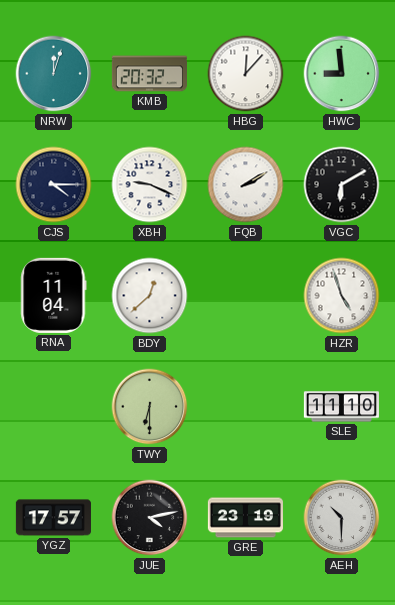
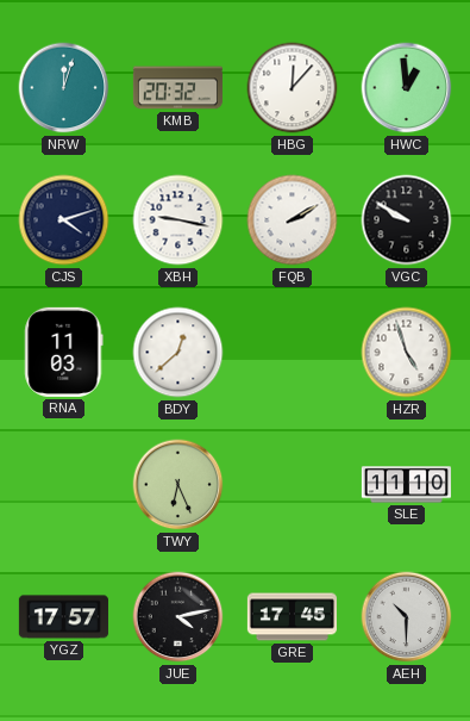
HWC: 8:59 -> 12:59 (407, 88)
CJS: 4:15 -> 4:12 (64, 220)
XBH: 9:19 -> 9:17 (178, 220)
VGC: 6:10 -> 9:50 (407, 220)
RNA: 11:04 -> 11:03 (64, 352)
TWY: 6:30 -> 6:26 (178, 485)
GRE: 23:19 -> 17:45 (292, 617)
